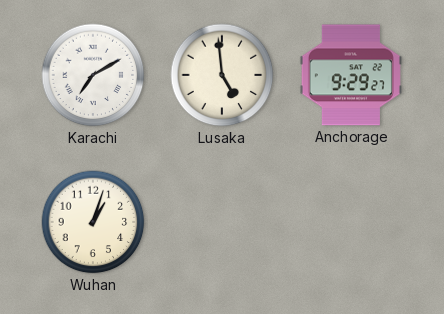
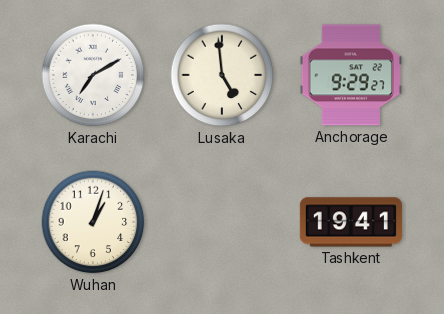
Tashkent: none -> 19:41 (351, 222)
